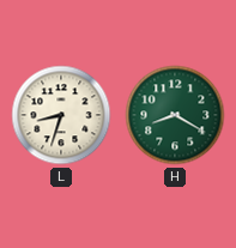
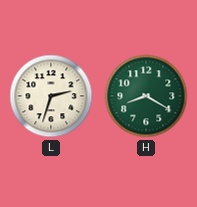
L: 8:33 -> 2:33 (51, 96)
